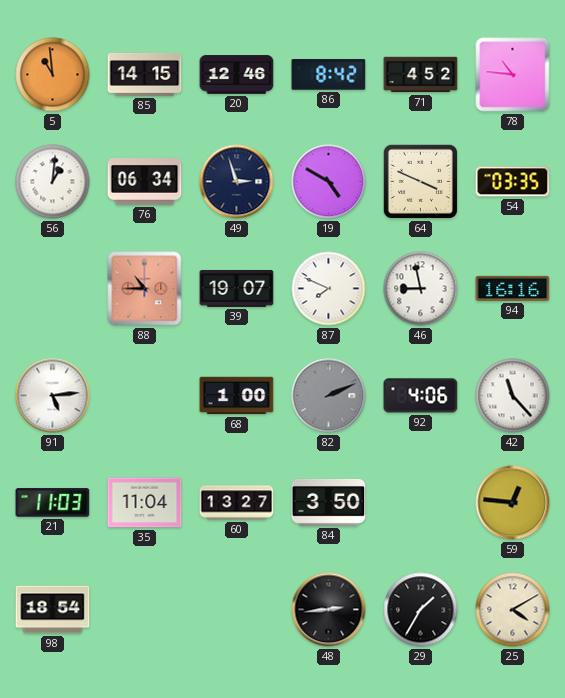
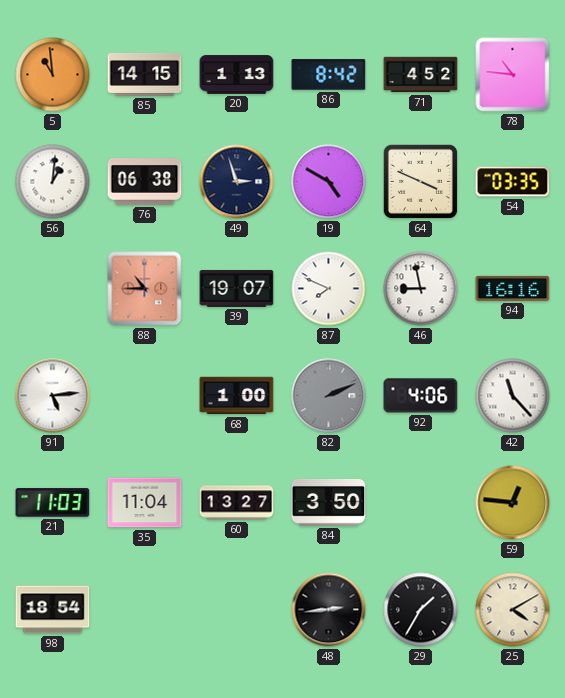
20: 12:46 -> 1:13 (237, 75)
76: 06:34 -> 06:38 (145, 182)
